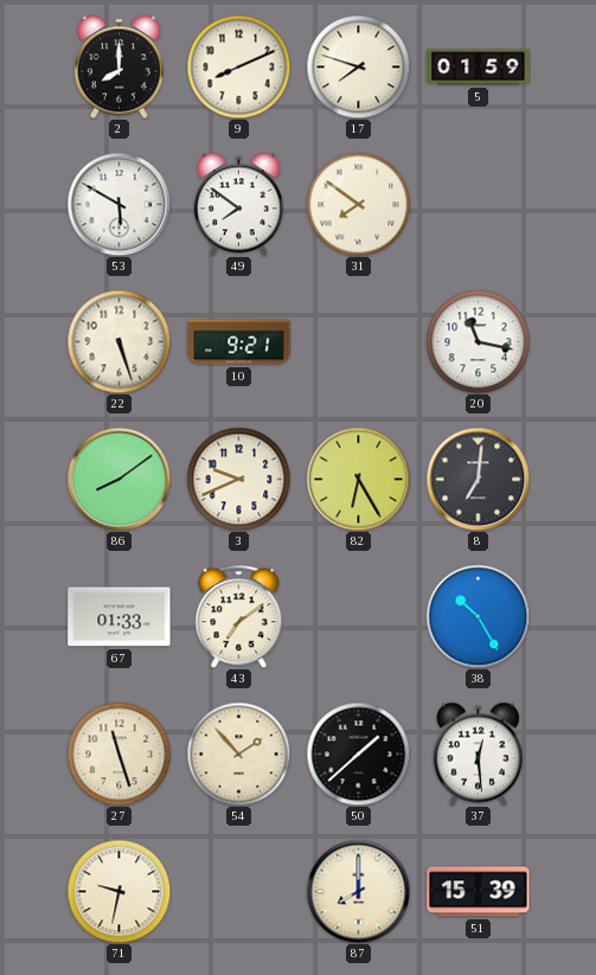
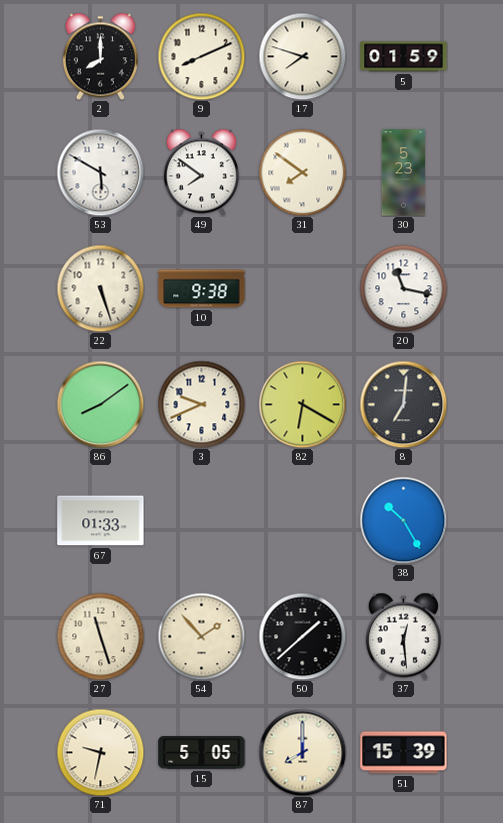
30: none -> 5:23 (404, 173)
10: 9:21 -> 9:38 (202, 289)
82: 6:25 -> 6:20 (302, 404)
43: 7:09 -> none (239, 616)
15: none -> 5:05 (202, 753)
